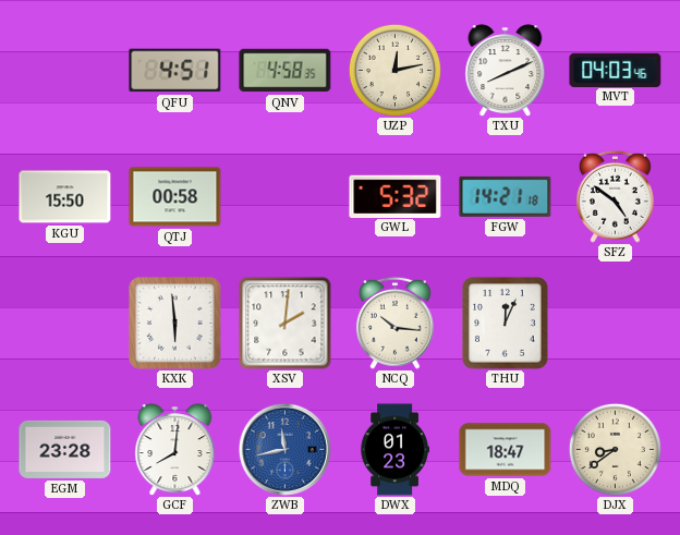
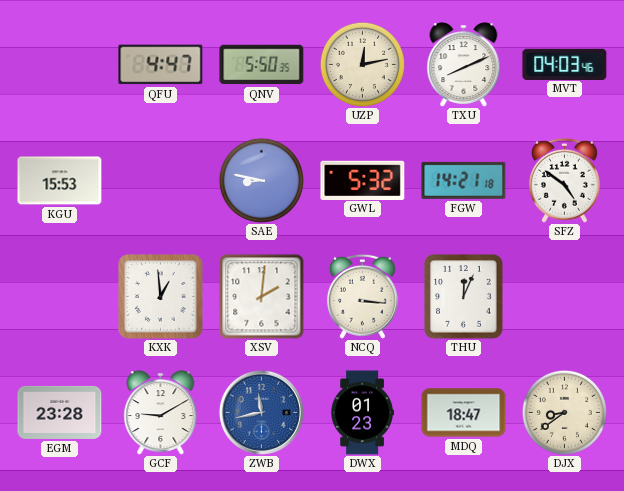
QFU: 4:51 -> 4:47 (161, 65)
QNV: 4:58 -> 5:50 (262, 65)
KGU: 15:50 -> 15:53 (60, 181)
QTJ: 00:58 -> none (175, 197)
SAE: none -> 8:47 (261, 180)
KXK: 5:59 -> 12:59 (161, 297)
NCQ: 10:16 -> 3:16 (362, 296)
GCF: 8:01 -> 9:10 (161, 412)
